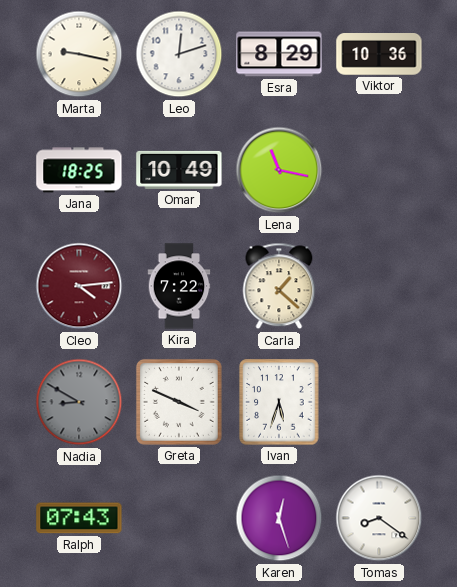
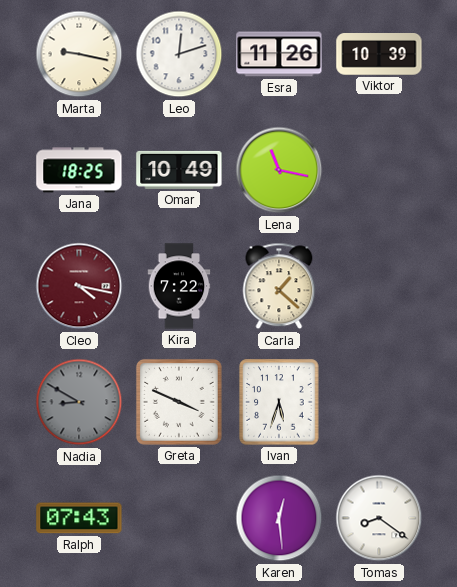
Esra: 8:29 -> 11:26 (279, 54)
Viktor: 10:36 -> 10:39 (379, 55)
Cleo: 4:14 -> 4:17 (79, 286)
Karen: 12:27 -> 12:29 (279, 518)
